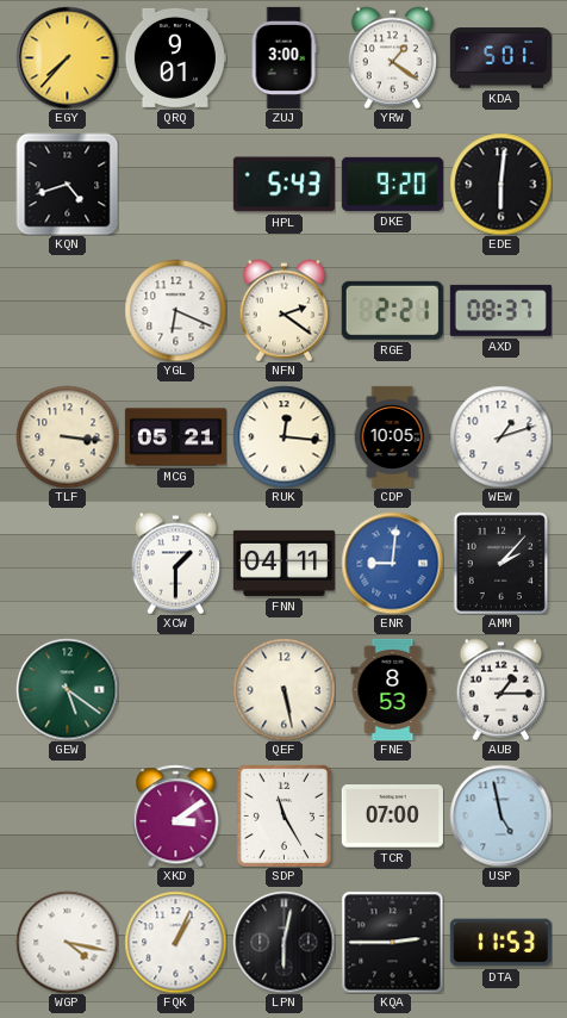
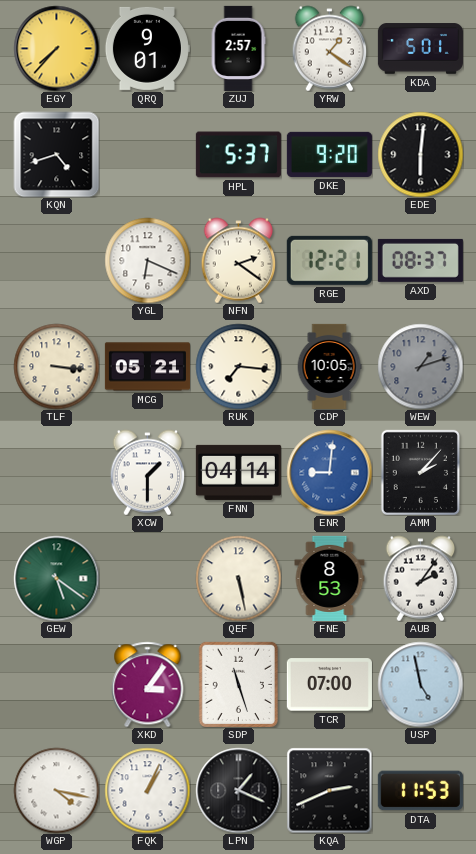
ZUJ: 3:00 -> 2:57 (238, 48)
HPL: 5:43 -> 5:37 (238, 155)
RGE: 2:21 -> 12:21 (329, 260)
RUK: 12:16 -> 7:16 (238, 366)
WEW dial: white -> grey (420, 366)
FNN: 04:11 -> 04:14 (238, 472)
AUB: 1:15 -> 2:06 (421, 578)
XKD: 3:09 -> 3:06 (148, 684)
SDP: 11:25 -> 11:27 (238, 684)
LPN: 6:02 -> 1:19 (238, 790)
KQA: 2:45 -> 2:41 (329, 790)
